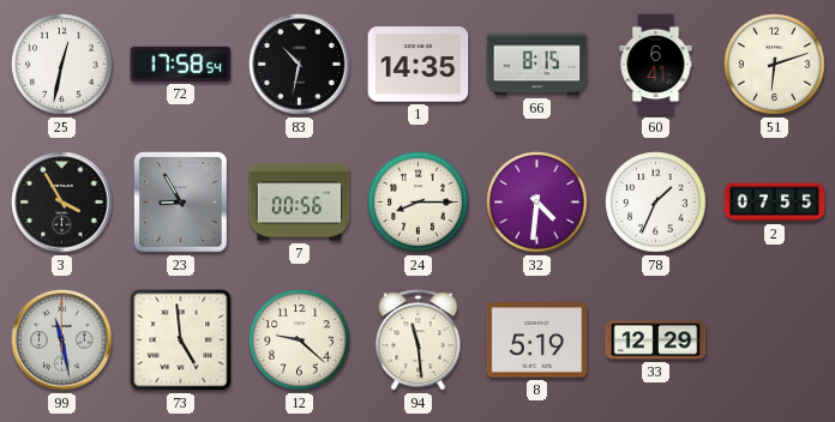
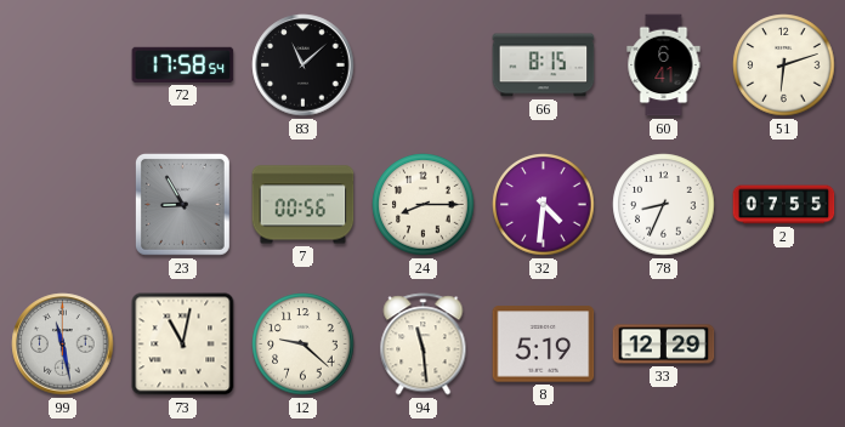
25: 12:32 -> none (62, 65)
83: 10:32 -> 11:08 (304, 66)
1: 14:35 -> none (419, 65)
3: 3:55 -> none (62, 203)
78: 1:34 -> 8:34 (664, 205)
73: 4:59 -> 11:02 (183, 345)
